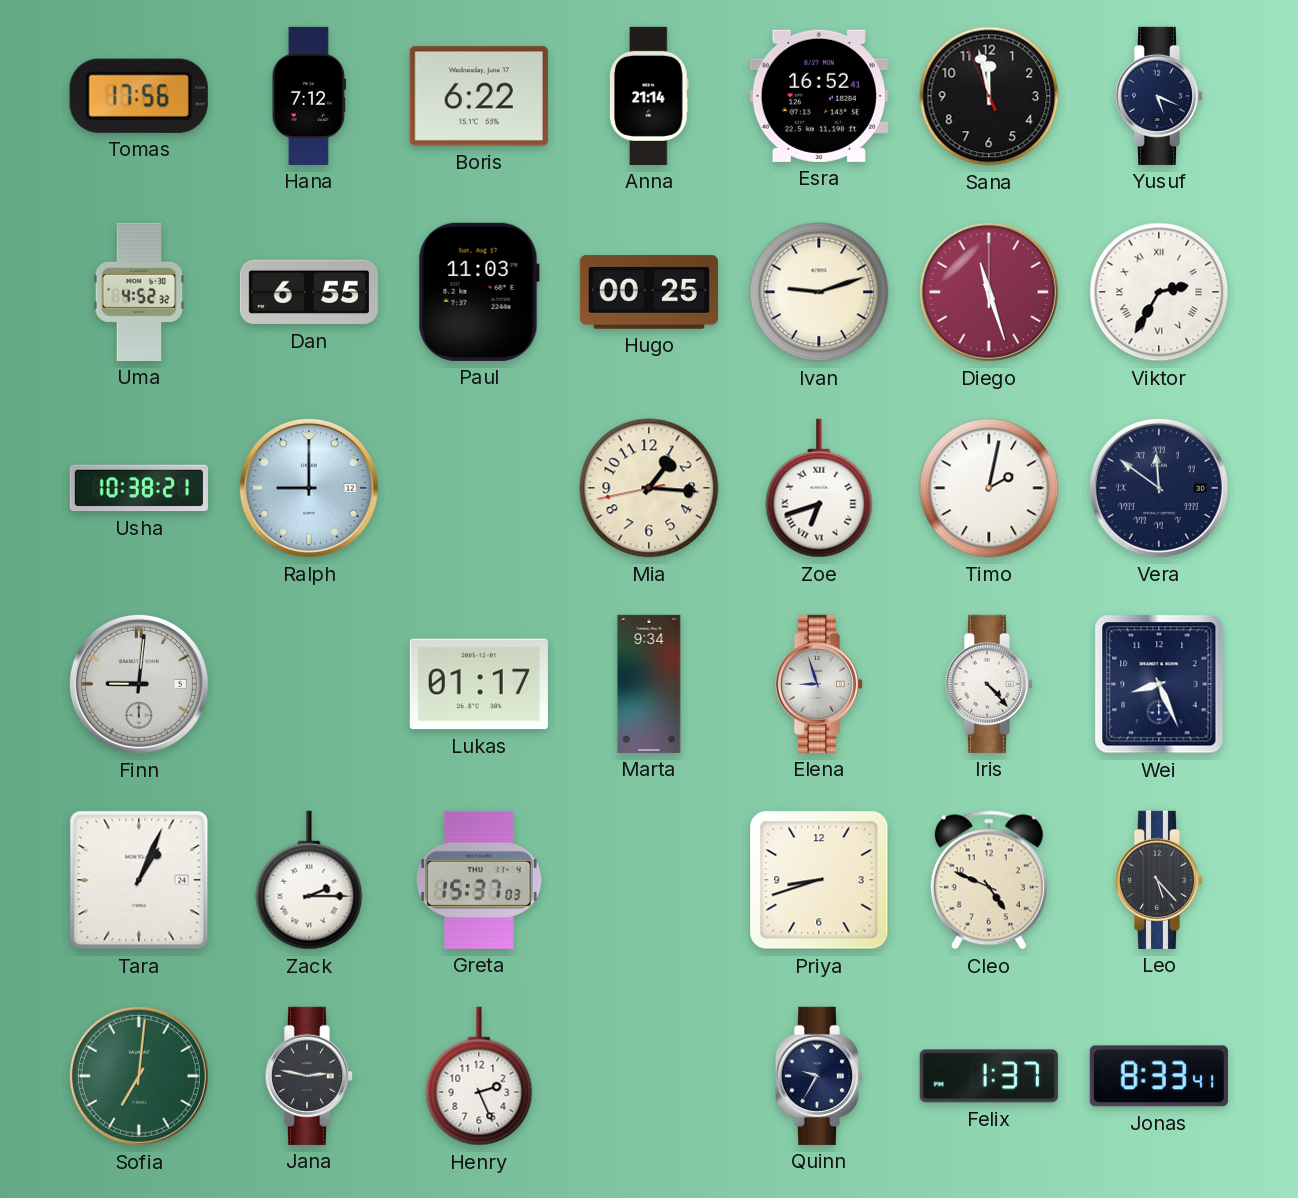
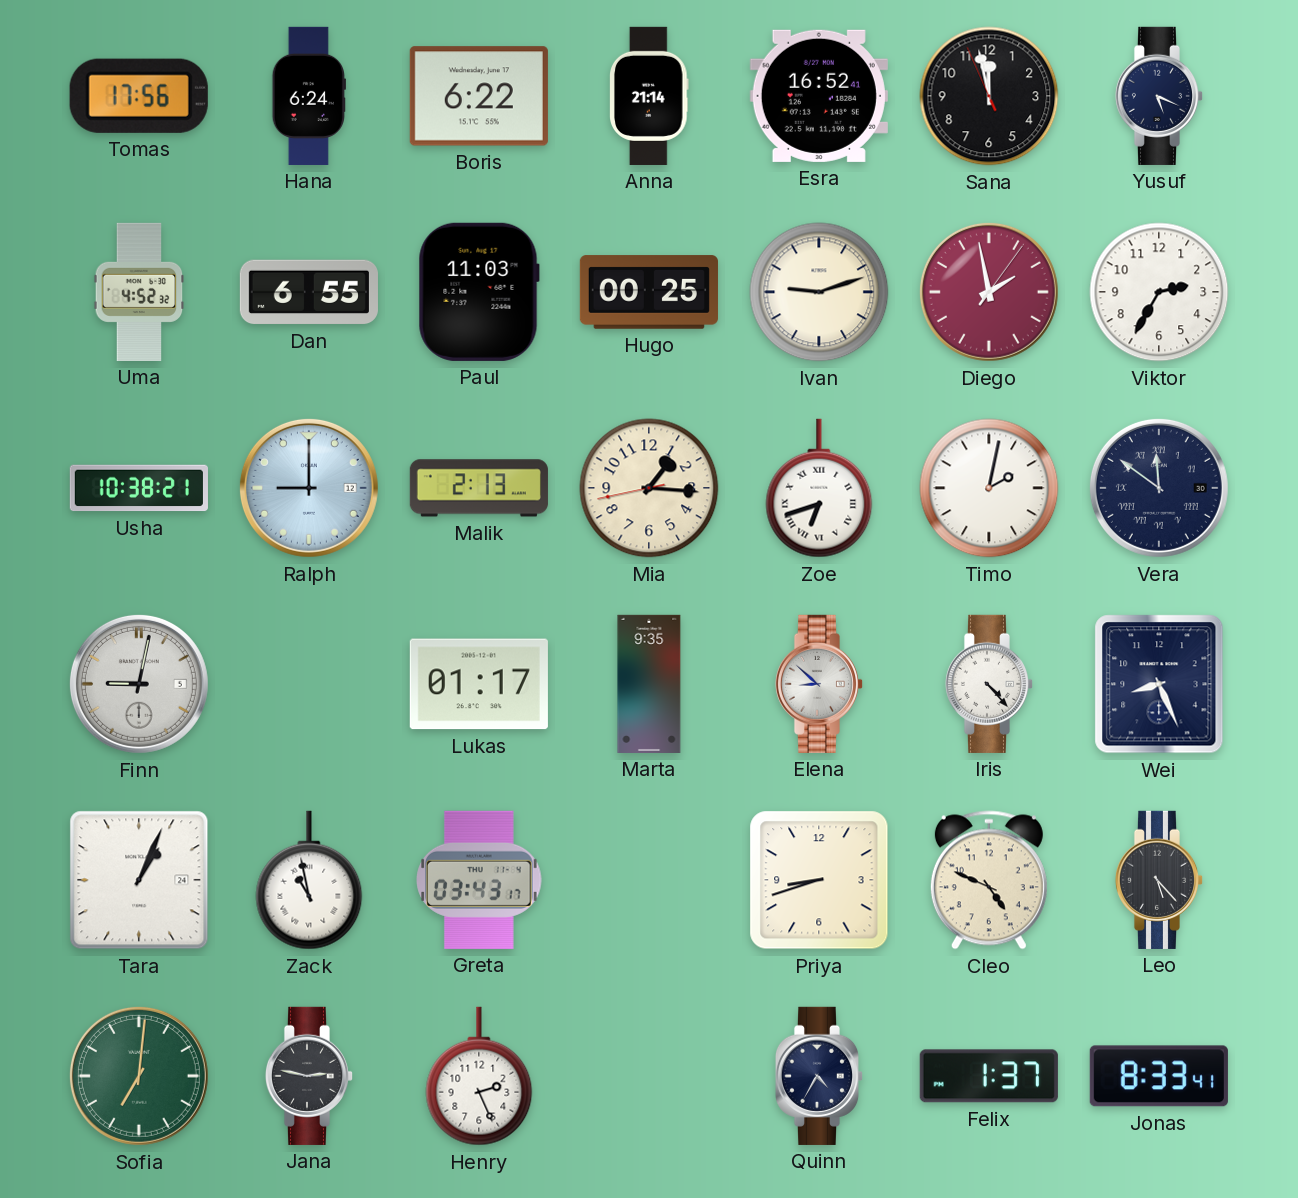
Hana: 7:12 -> 6:24 (309, 96)
Diego: 11:27 -> 1:58 (989, 292)
Viktor numerals: Roman -> Arabic (1159, 292)
Malik: none -> 2:13 (479, 488)
Finn: 9:01 -> 9:02 (139, 684)
Marta: 9:34 -> 9:35 (649, 684)
Elena: 8:57 -> 8:52 (819, 684)
Zack: 2:15 -> 10:58 (309, 880)
Greta: 15:37 -> 03:43 (479, 880)
Quinn: 9:35 -> 4:35 (819, 1076)
